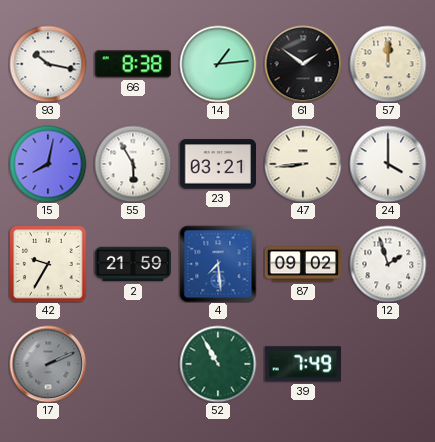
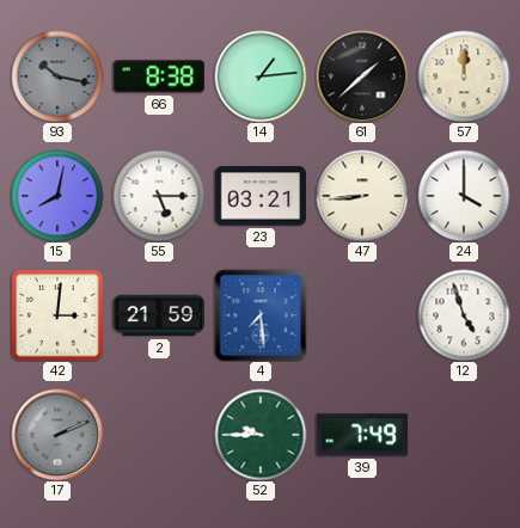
93 dial: white -> grey (57, 76)
61: 1:51 -> 1:38 (362, 76)
55: 5:55 -> 5:15 (159, 196)
42: 9:35 -> 3:01 (57, 315)
87: 09:02 -> none (303, 264)
12: 1:57 -> 4:57 (464, 315)
52: 10:55 -> 9:45 (261, 435)
